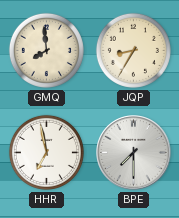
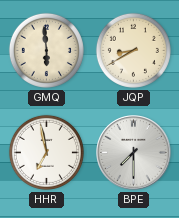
GMQ: 7:59 -> 5:59 (46, 50)
JQP: 8:35 -> 8:40 (133, 50)
